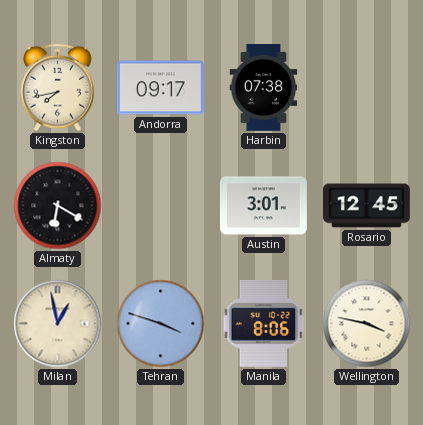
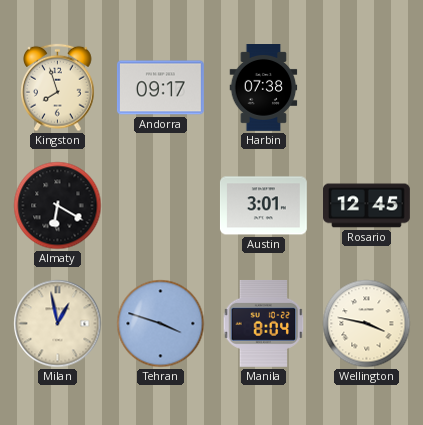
Kingston: 7:43 -> 7:57 (58, 88)
Manila: 8:06 -> 8:04 (264, 323)
